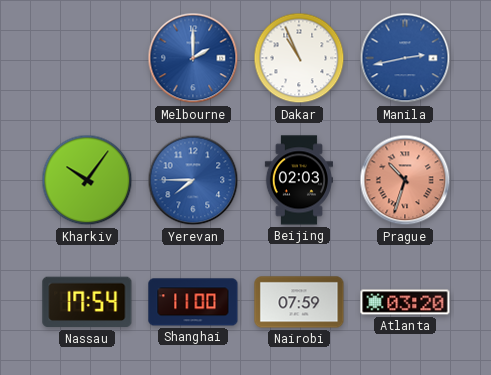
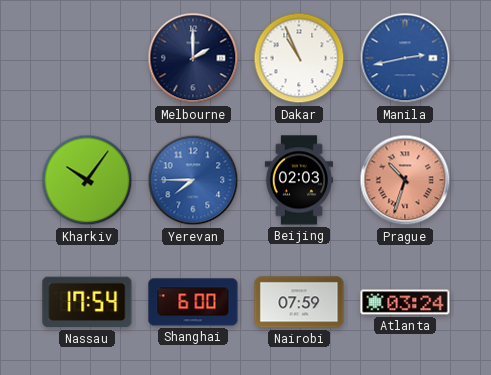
Melbourne dial: blue -> navy (193, 58)
Shanghai: 11:00 -> 6:00 (193, 302)
Atlanta: 03:20 -> 03:24 (405, 302)
